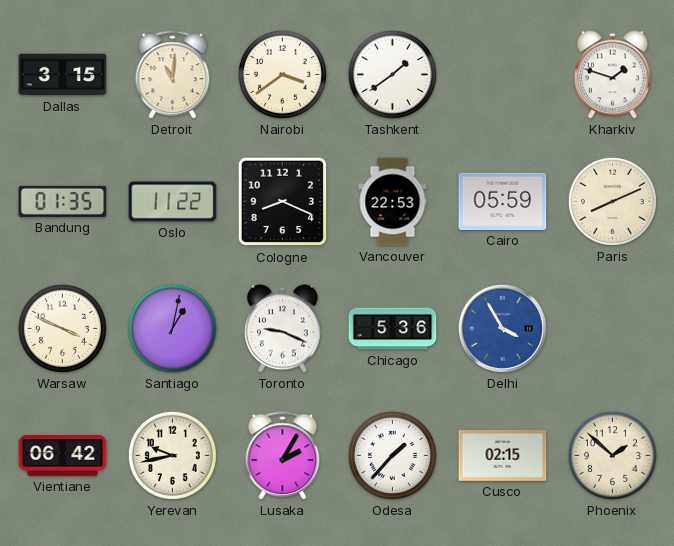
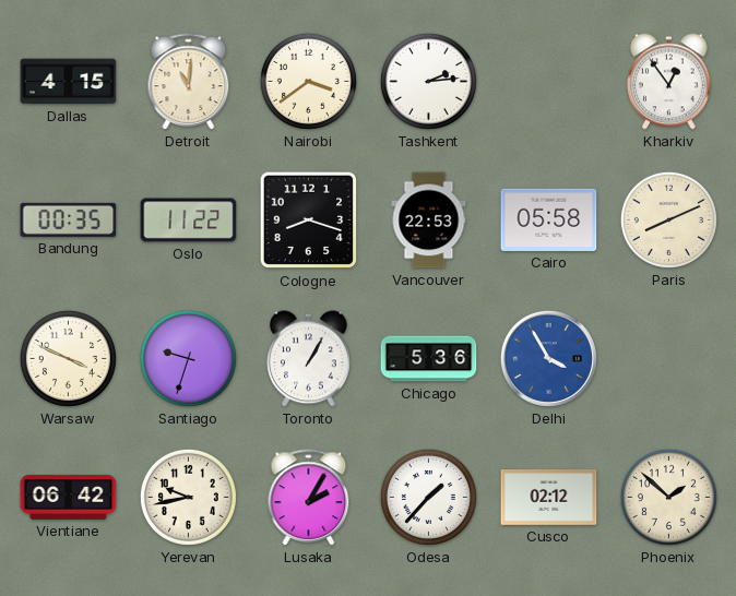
Dallas: 3:15 -> 4:15 (69, 82)
Tashkent: 1:39 -> 2:14 (428, 81)
Kharkiv: 1:48 -> 12:54 (669, 82)
Bandung: 01:35 -> 00:35 (69, 219)
Cologne: 8:19 -> 8:18 (309, 220)
Cairo: 05:59 -> 05:58 (549, 219)
Santiago: 1:02 -> 9:33 (188, 358)
Toronto: 9:19 -> 1:05 (309, 359)
Cusco: 02:15 -> 02:12 (549, 498)
